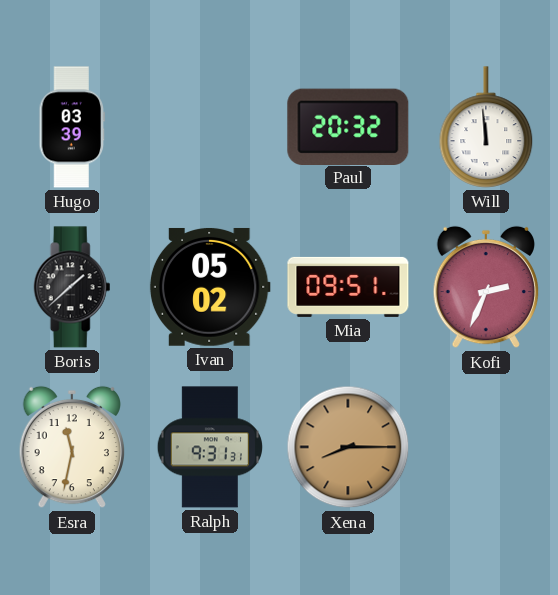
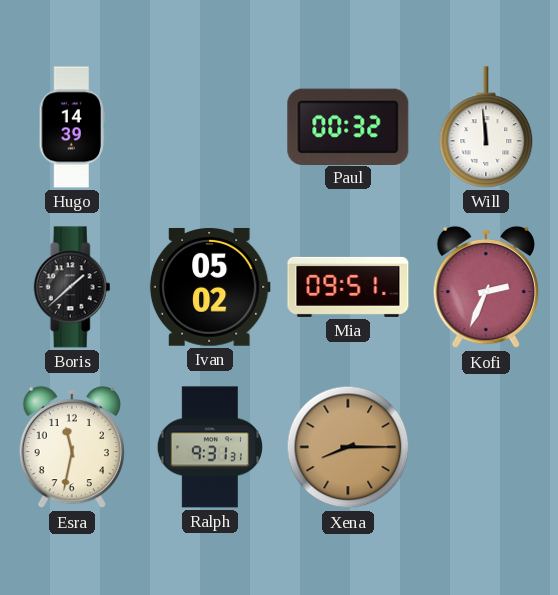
Hugo: 03:39 -> 14:39 (72, 127)
Paul: 20:32 -> 00:32 (348, 126)
